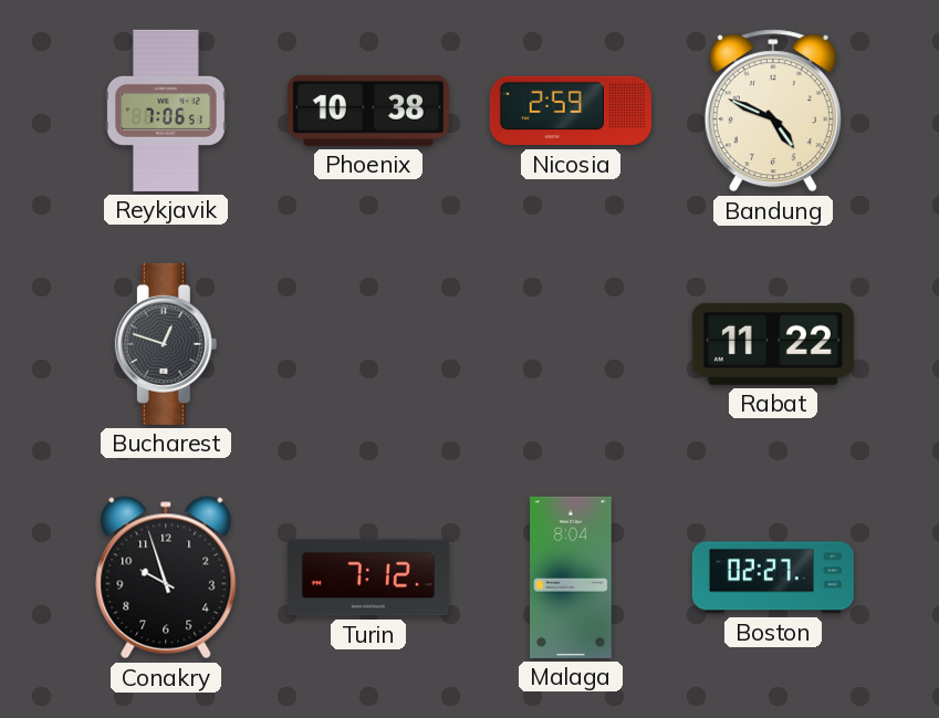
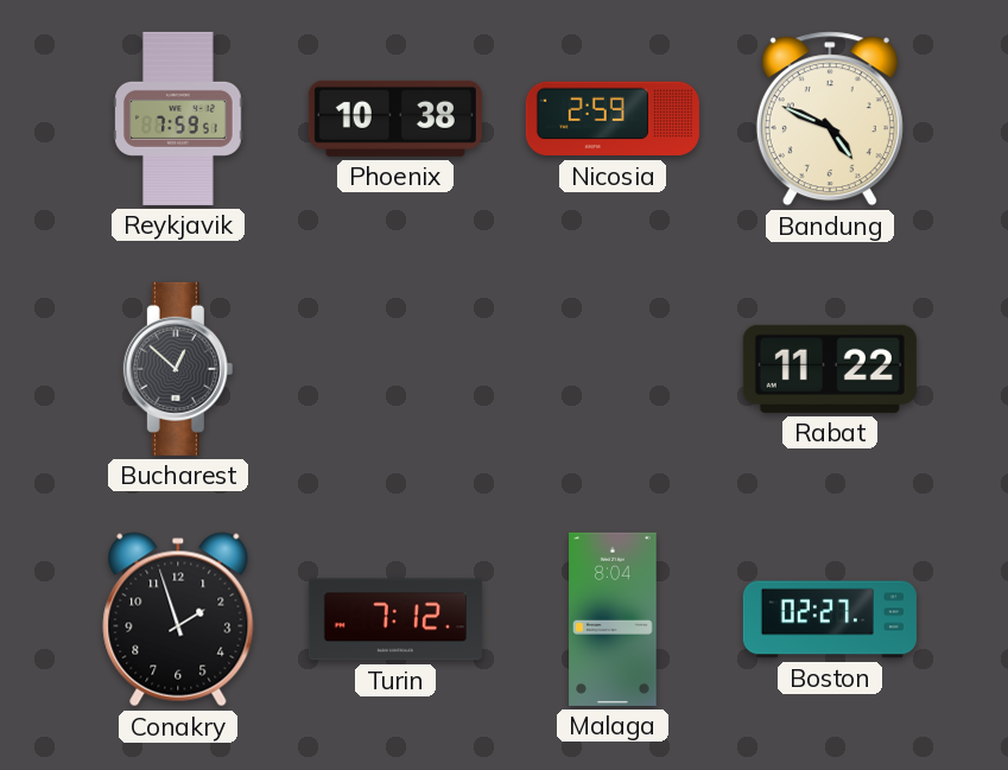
Reykjavik: 7:06 -> 7:59 (178, 119)
Bucharest: 12:48 -> 12:52 (178, 369)
Conakry: 9:57 -> 1:57 (178, 619)
